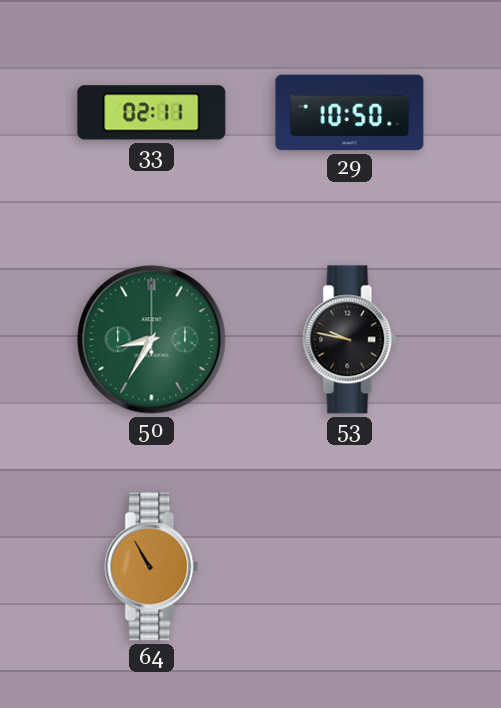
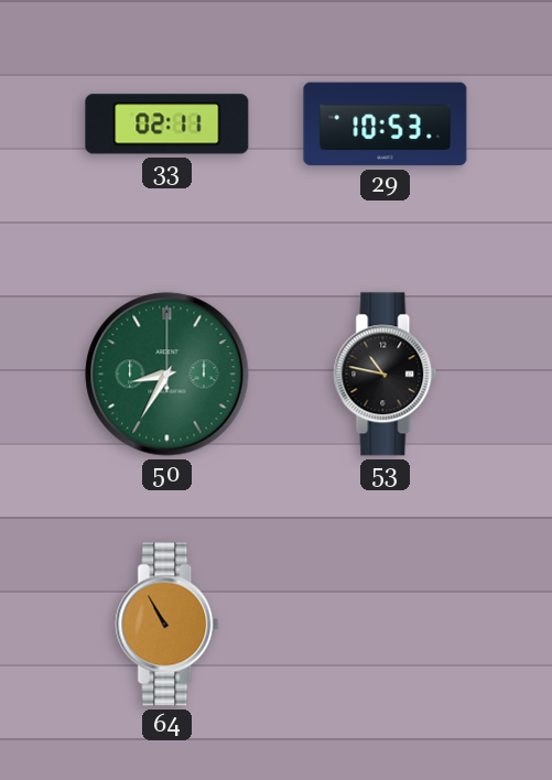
29: 10:50 -> 10:53 (386, 124)
53: 9:47 -> 10:47 (386, 375)
